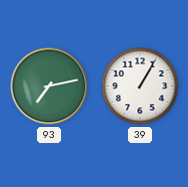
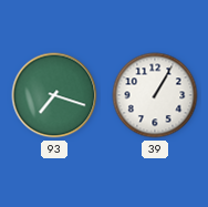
93: 7:13 -> 7:18 (54, 95)
